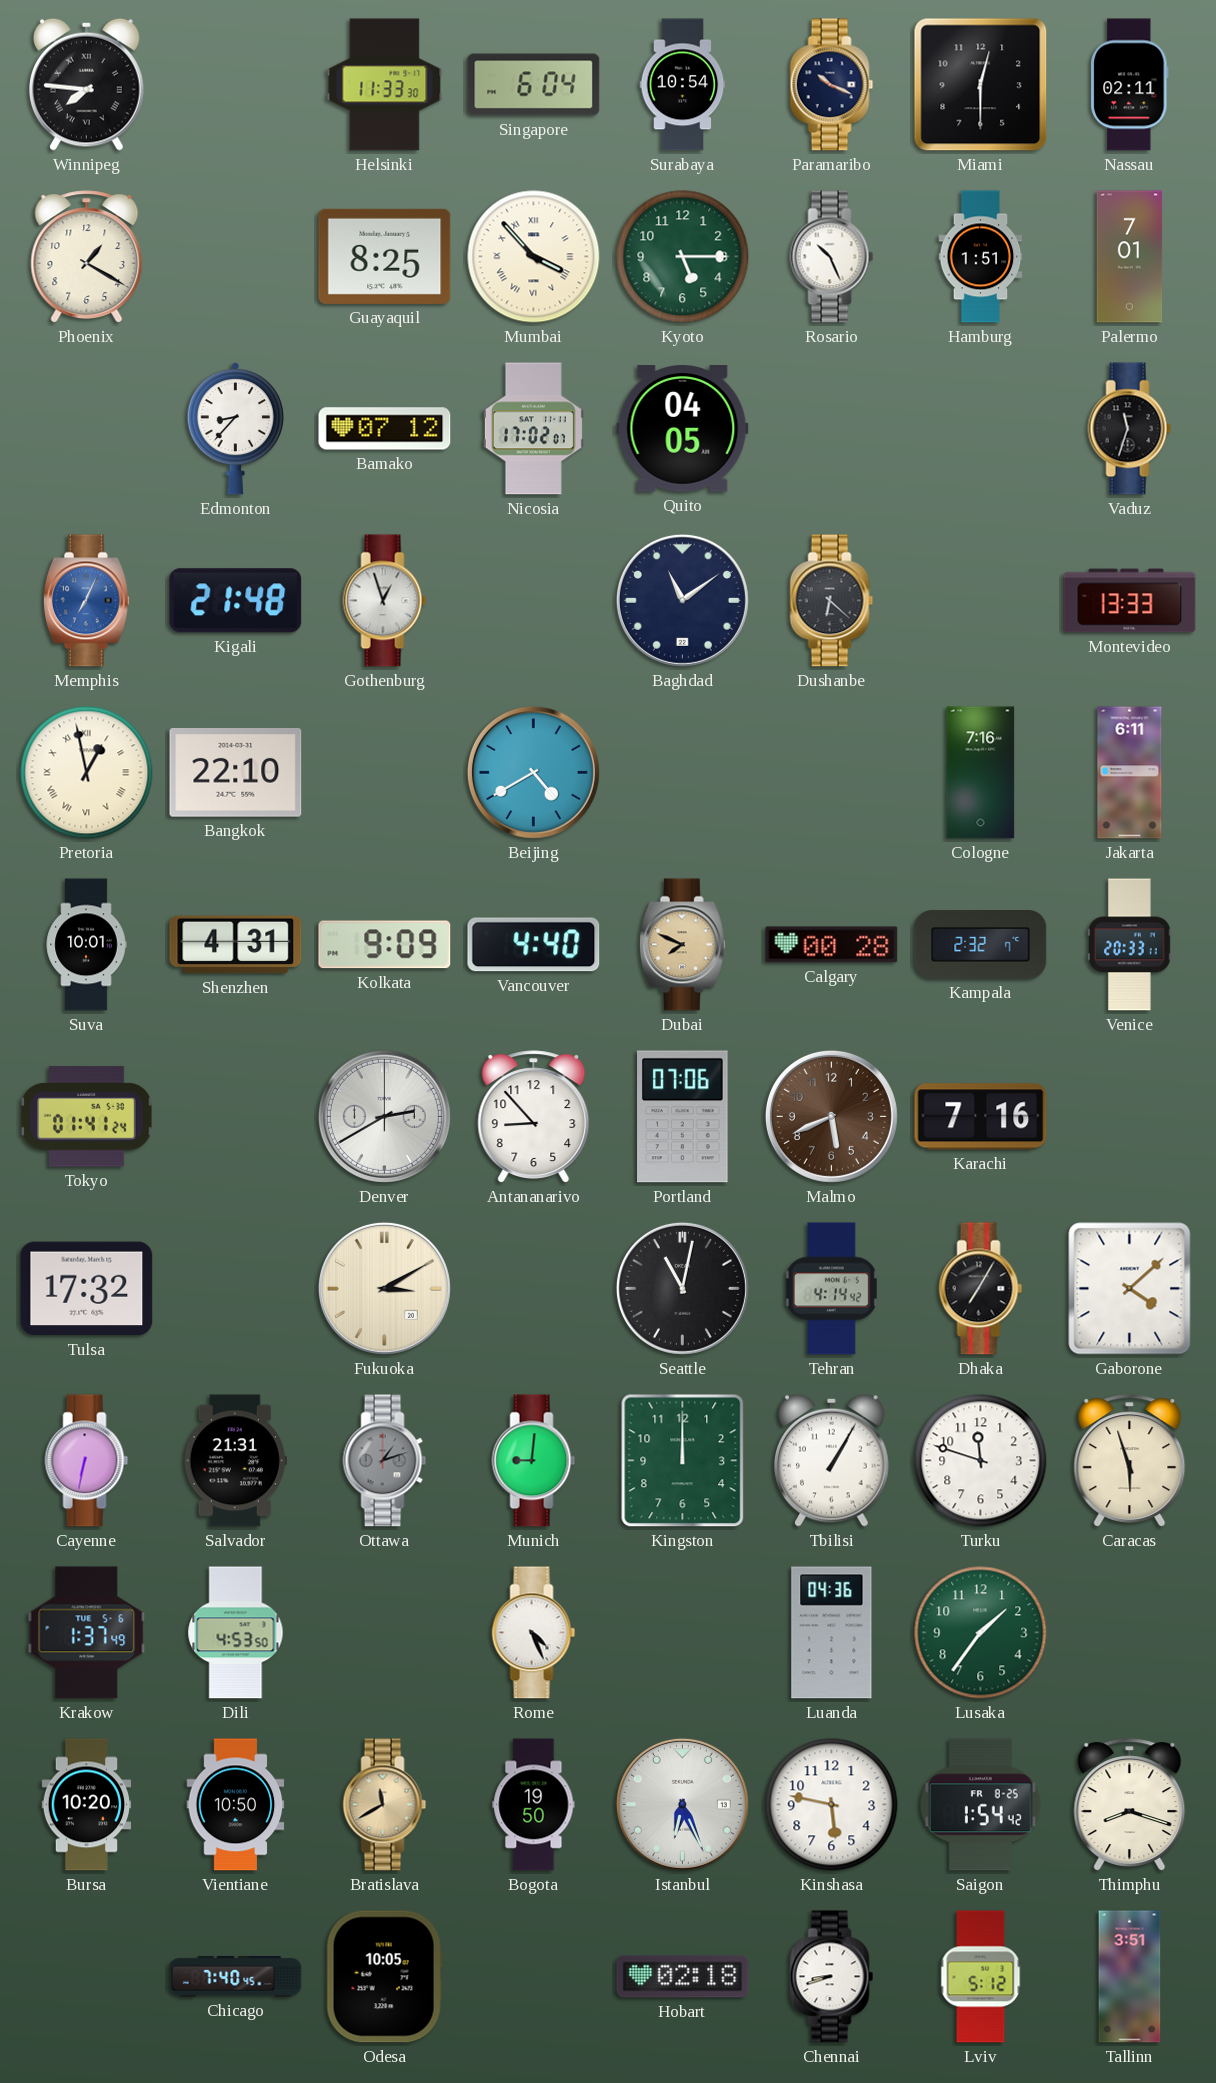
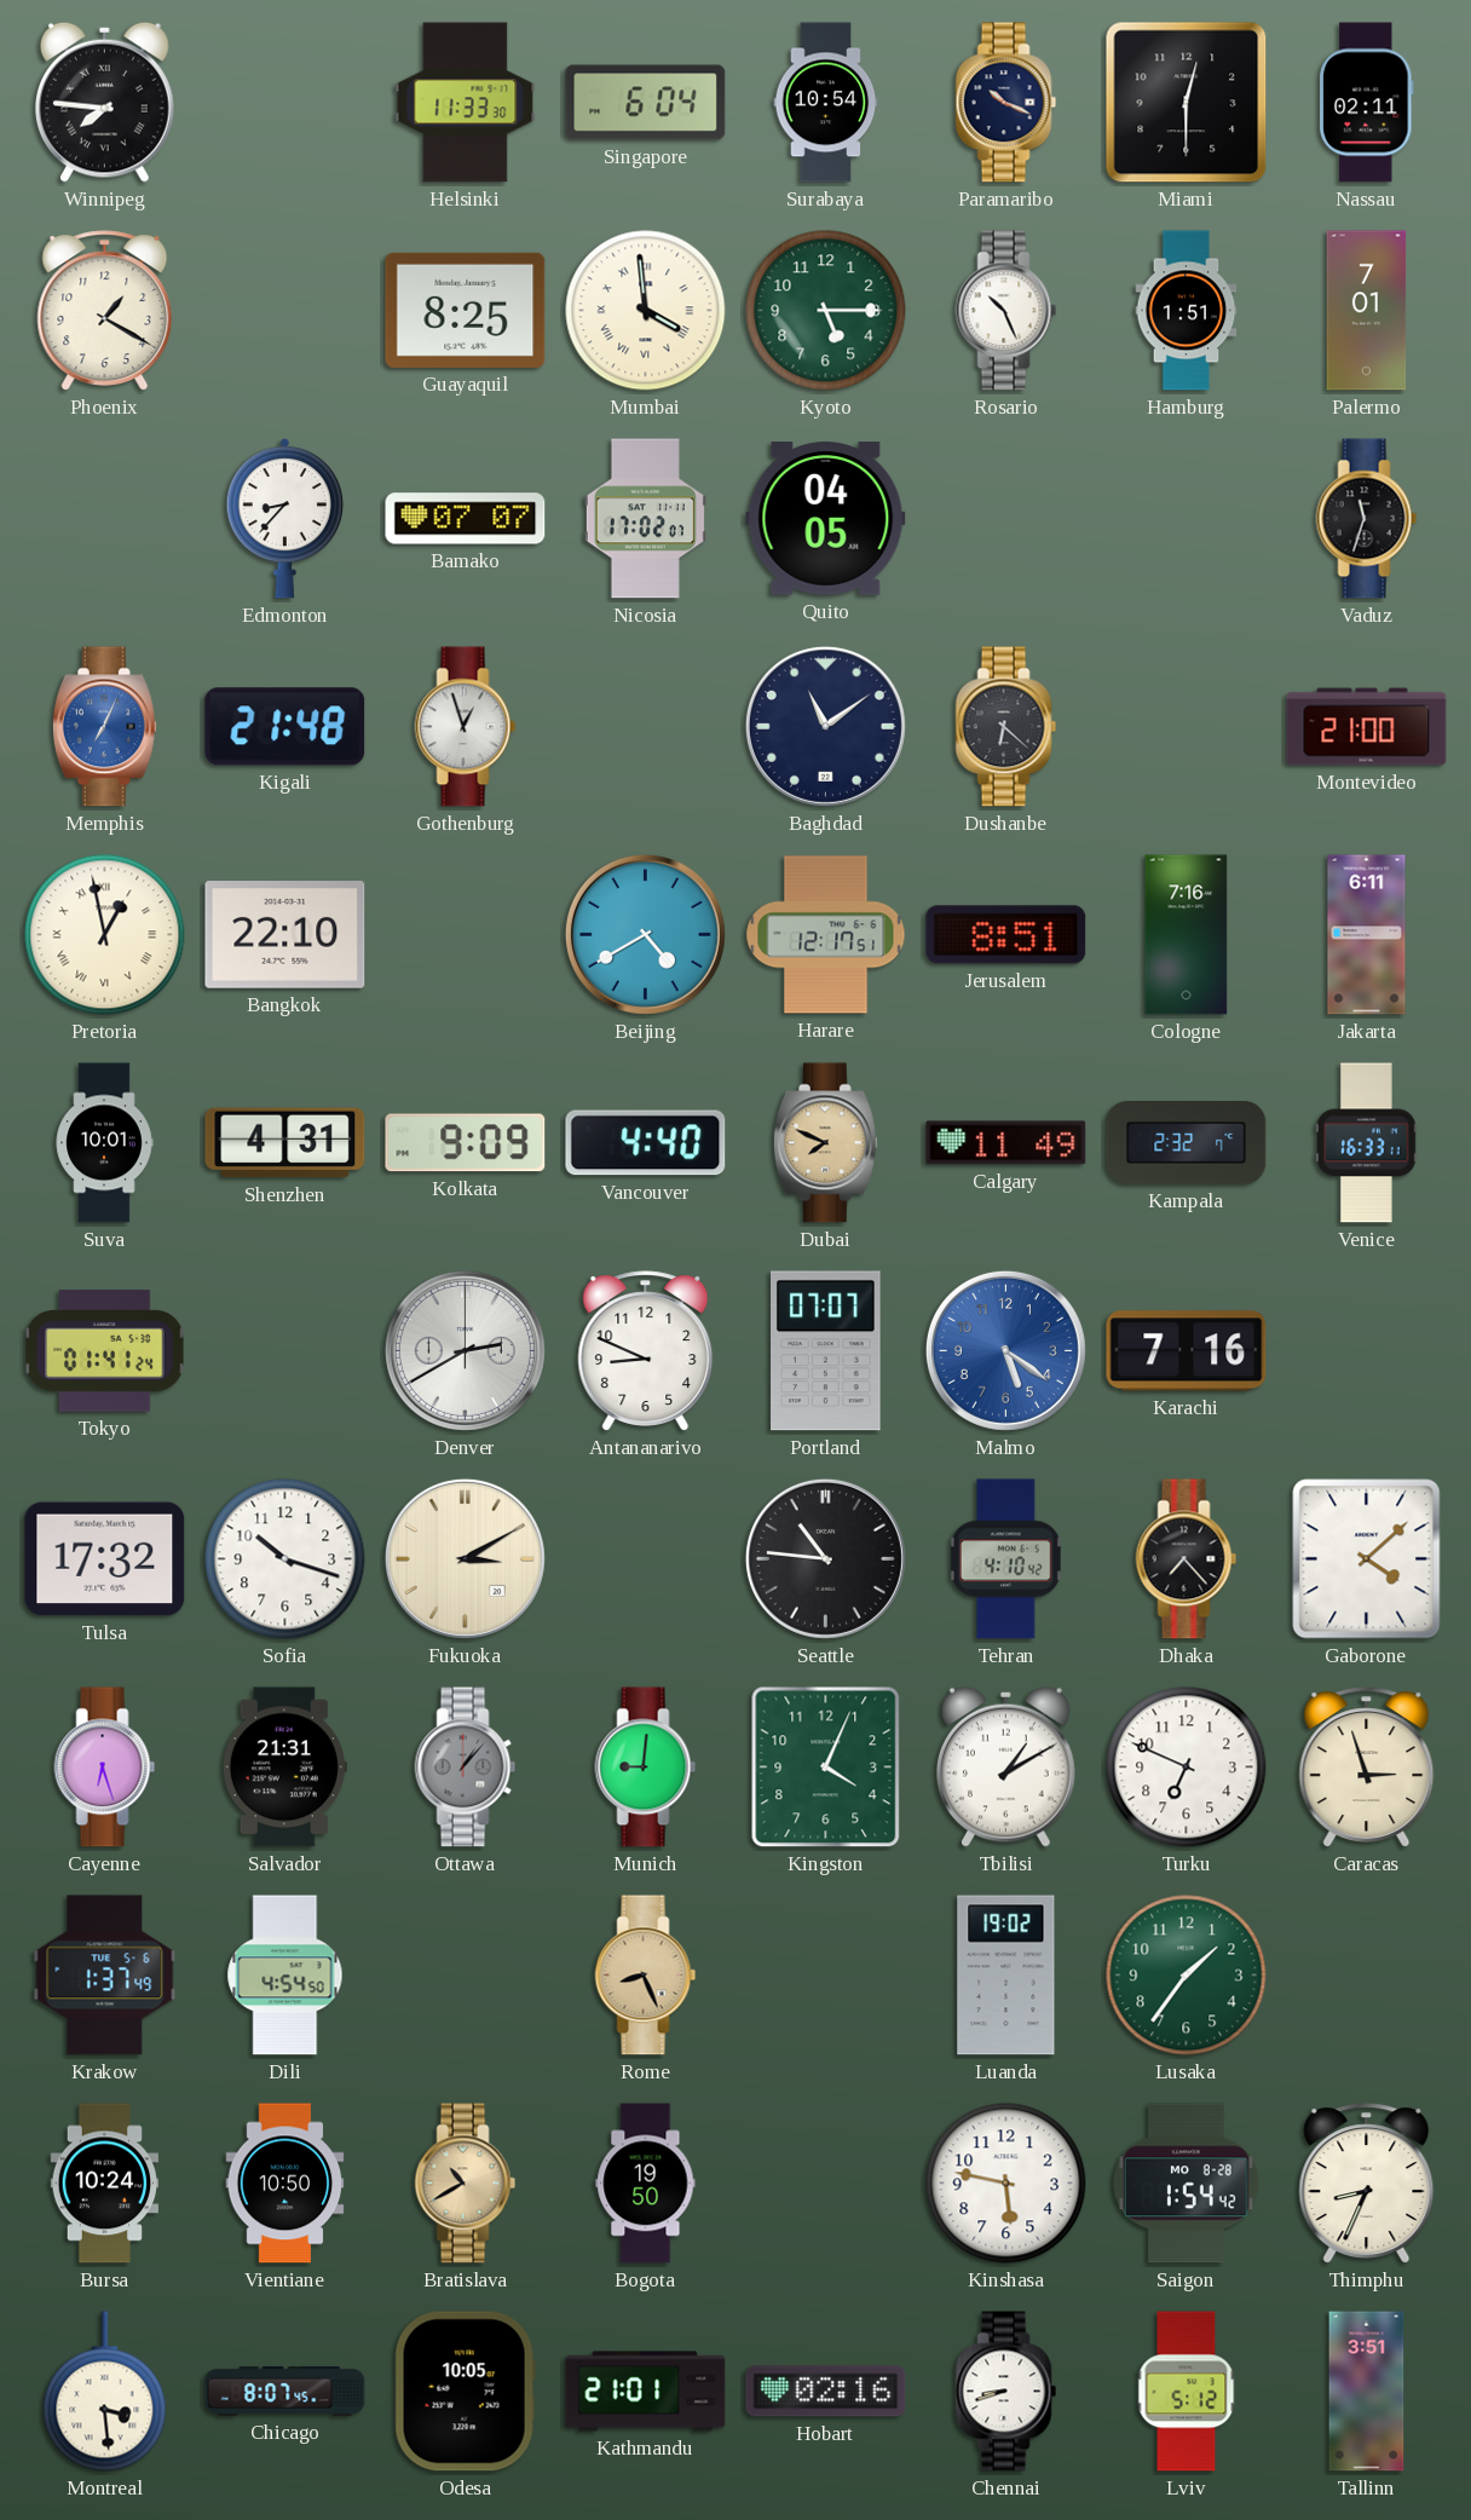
Mumbai: 3:53 -> 3:59 (646, 311)
Bamako: 07:12 -> 07:07 (466, 519)
Montevideo: 13:33 -> 21:00 (1367, 727)
Harare: none -> 12:17 (826, 935)
Jerusalem: none -> 8:51 (1006, 935)
Calgary: 00:28 -> 11:49 (1006, 1143)
Venice: 20:33 -> 16:33 (1367, 1143)
Antananarivo: 8:53 -> 8:49 (646, 1351)
Portland: 07:06 -> 07:07 (826, 1351)
Malmo: 5:41 -> 5:21 (1005, 1350)
Malmo dial: brown -> blue (1005, 1350)
Sofia: none -> 10:18 (285, 1559)
Seattle: 11:02 -> 10:46 (825, 1558)
Tehran: 4:14 -> 4:10 (1005, 1559)
Dhaka: 7:05 -> 7:23 (1187, 1559)
Cayenne: 6:32 -> 6:27 (105, 1768)
Ottawa: 1:12 -> 1:07 (466, 1768)
Kingston: 12:00 -> 4:04 (826, 1768)
Tbilisi: 1:05 -> 1:10 (1006, 1766)
Turku: 11:48 -> 6:49 (1187, 1768)
Caracas: 5:57 -> 2:57 (1367, 1768)
Dili: 4:53 -> 4:54 (285, 1976)
Rome: 4:26 -> 8:26 (646, 1976)
Rome dial: white -> champagne (646, 1976)
Luanda: 04:36 -> 19:02 (1006, 1976)
Bursa: 10:20 -> 10:24 (105, 2184)
Bratislava: 11:40 -> 10:40 (466, 2184)
Istanbul: 6:26 -> none (682, 1804)
Saigon date: FR 8-25 -> MO 8-28 (1187, 2184)
Thimphu: 8:18 -> 8:34 (1367, 2184)
Montreal: none -> 3:29 (105, 2392)
Chicago: 7:40 -> 8:07 (285, 2391)
Kathmandu: none -> 21:01 (646, 2392)
Hobart: 02:18 -> 02:16 (826, 2392)
